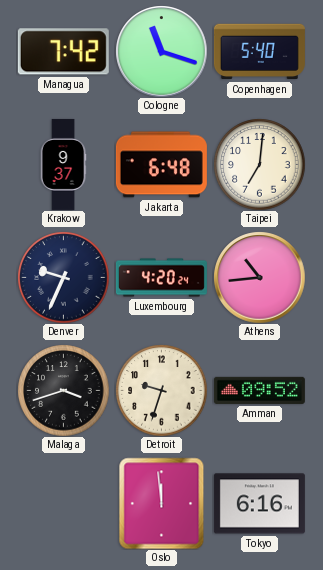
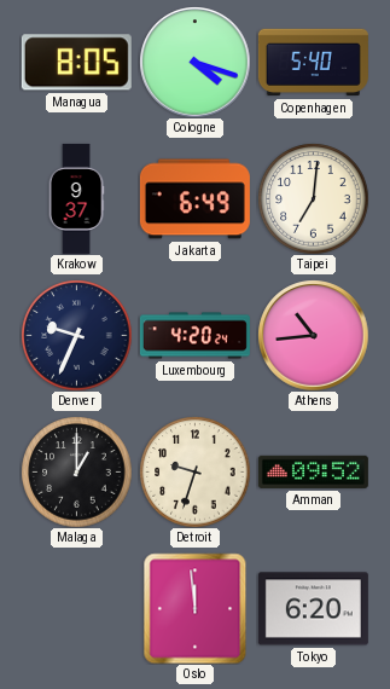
Managua: 7:42 -> 8:05 (76, 63)
Cologne: 11:18 -> 4:18 (194, 62)
Jakarta: 6:48 -> 6:49 (194, 199)
Malaga: 3:42 -> 1:00 (76, 471)
Tokyo: 6:16 -> 6:20 (313, 609)
